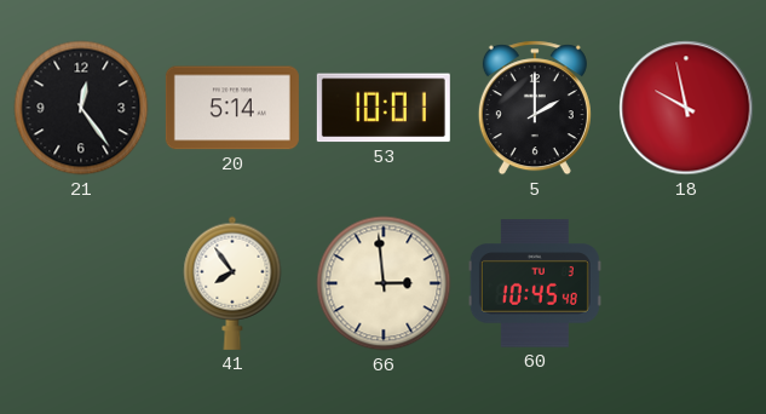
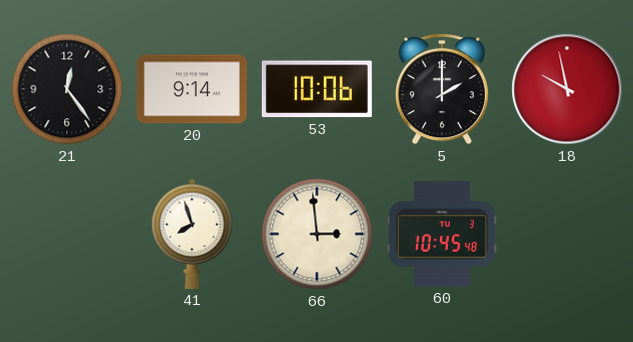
20: 5:14 -> 9:14 (192, 89)
53: 10:01 -> 10:06 (317, 89)
41: 7:54 -> 7:57 (192, 234)
